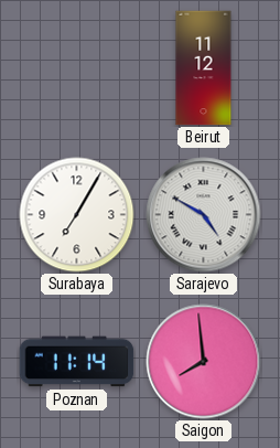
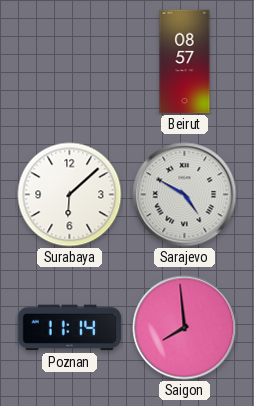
Beirut: 11:12 -> 08:57 (185, 62)
Surabaya: 7:05 -> 6:08 (70, 195)
